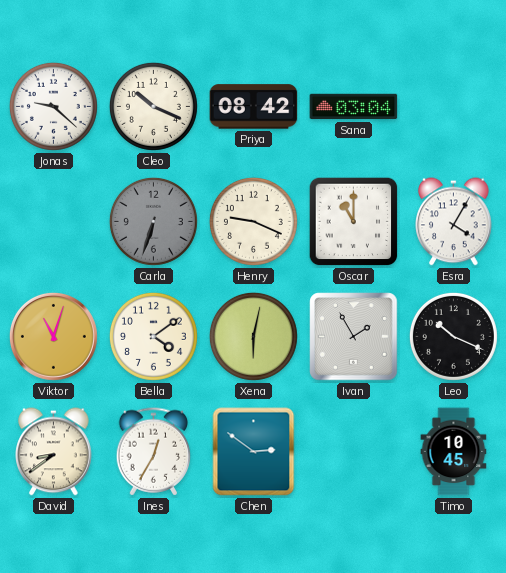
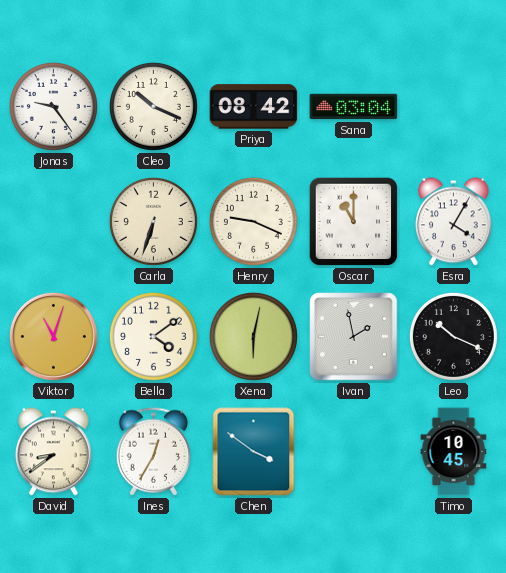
Jonas: 9:22 -> 9:24 (53, 106)
Carla dial: grey -> cream (153, 221)
Ivan: 1:55 -> 1:58 (354, 337)
Chen: 2:51 -> 3:51 (254, 452)
